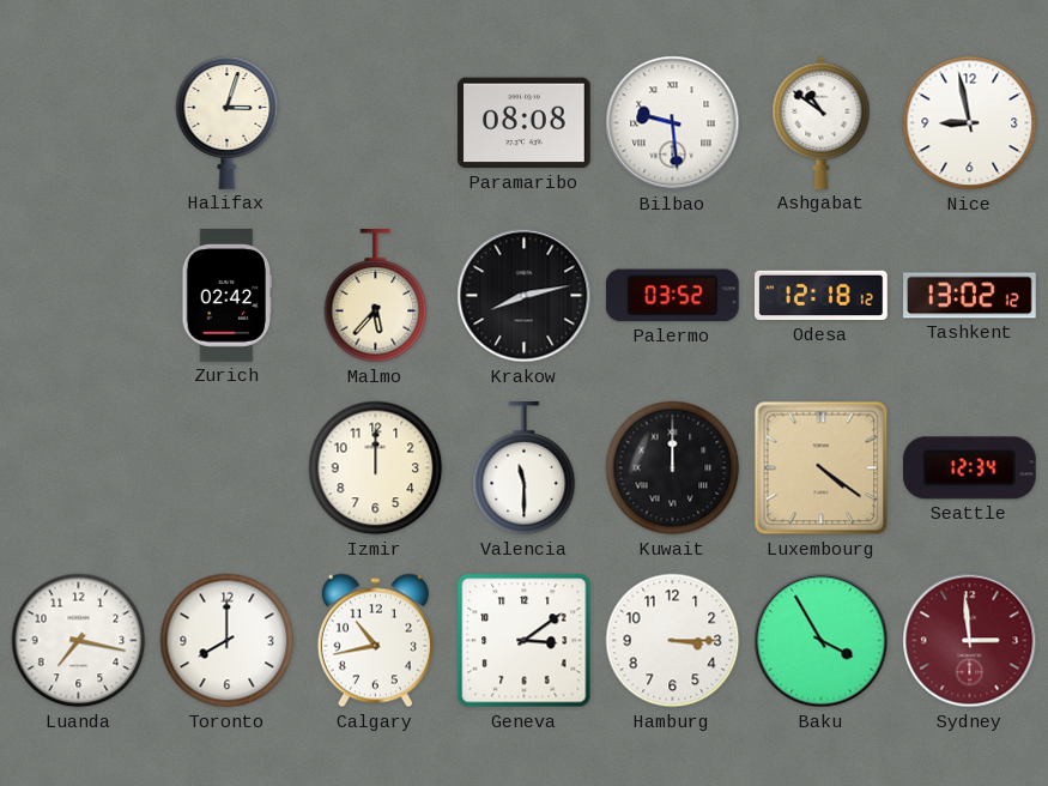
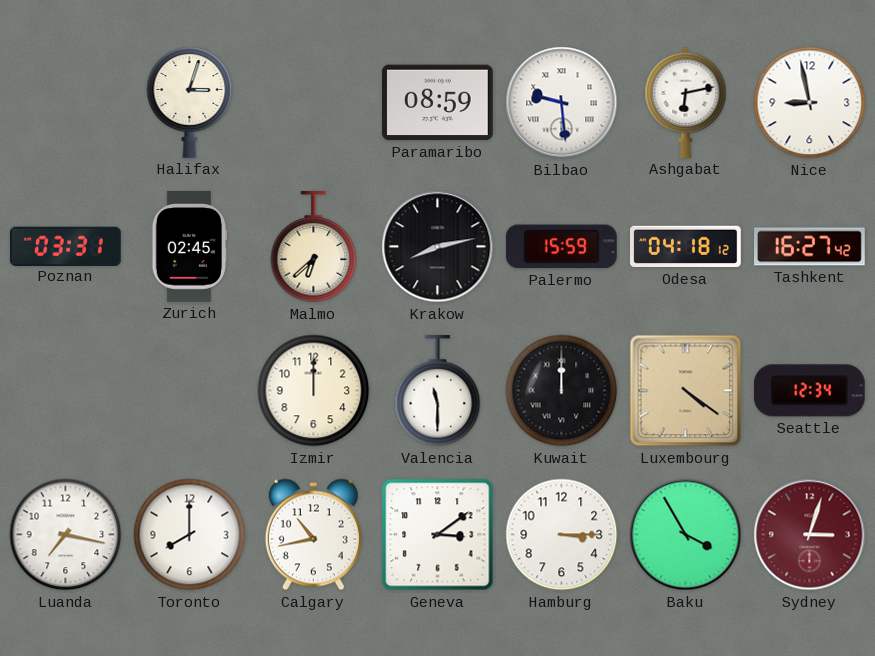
Paramaribo: 08:08 -> 08:59 (437, 103)
Ashgabat: 10:51 -> 6:13 (686, 102)
Poznan: none -> 03:31 (66, 246)
Zurich: 02:42 -> 02:45 (190, 247)
Malmo: 5:37 -> 6:38 (314, 248)
Palermo: 03:52 -> 15:59 (561, 247)
Odesa: 12:18 -> 04:18 (686, 247)
Tashkent: 13:02 -> 16:27 (810, 247)
Sydney: 2:59 -> 3:03 (810, 535)
